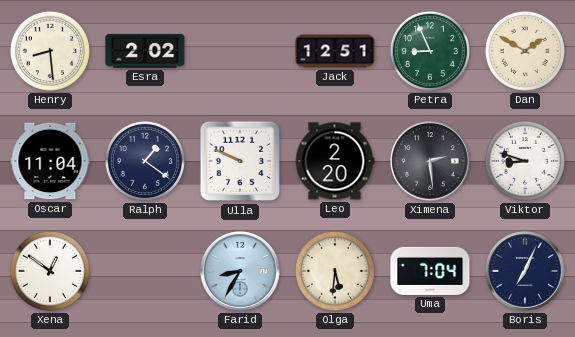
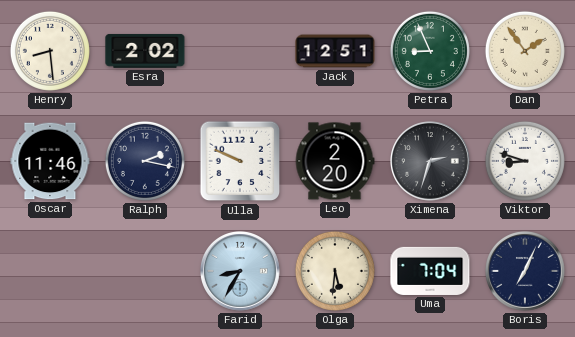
Dan: 1:50 -> 1:54 (525, 51)
Oscar: 11:04 -> 11:46 (50, 161)
Ralph: 1:21 -> 2:17 (145, 161)
Ximena: 2:29 -> 2:33 (431, 162)
Xena: 12:51 -> none (50, 271)
